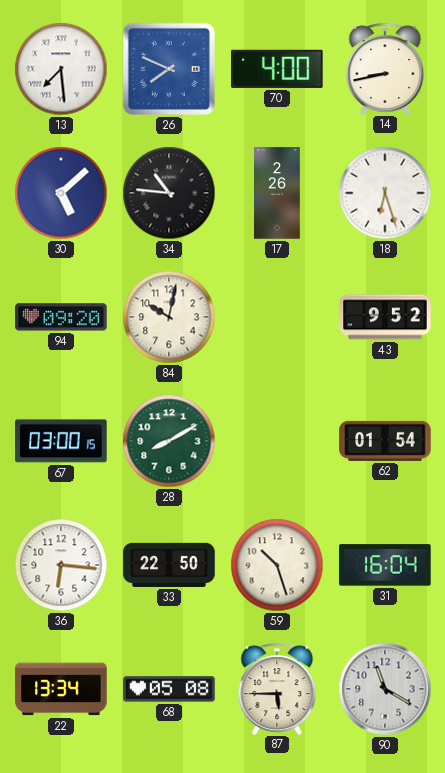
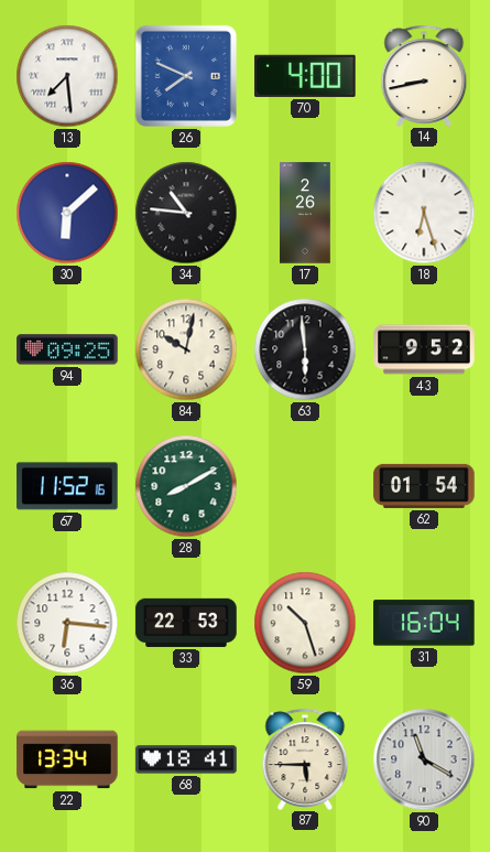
30: 5:08 -> 6:08 (67, 213)
94: 09:20 -> 09:25 (67, 349)
63: none -> 5:59 (305, 349)
67: 03:00 -> 11:52 (67, 486)
33: 22:50 -> 22:53 (186, 623)
68: 05:08 -> 18:41 (186, 759)
